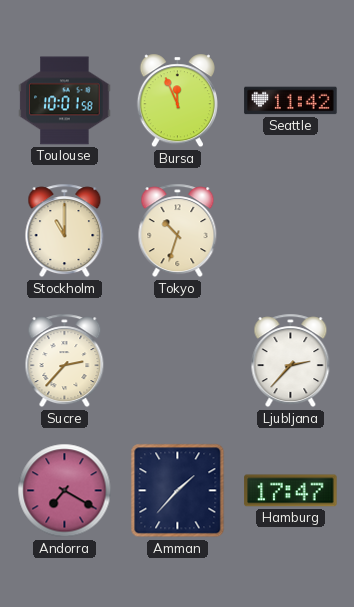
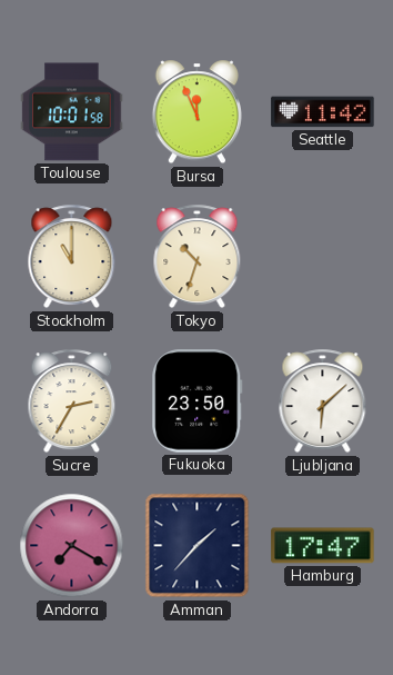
Sucre: 2:37 -> 2:35 (72, 401)
Fukuoka: none -> 23:50 (198, 401)
Ljubljana: 2:37 -> 6:08 (323, 401)
